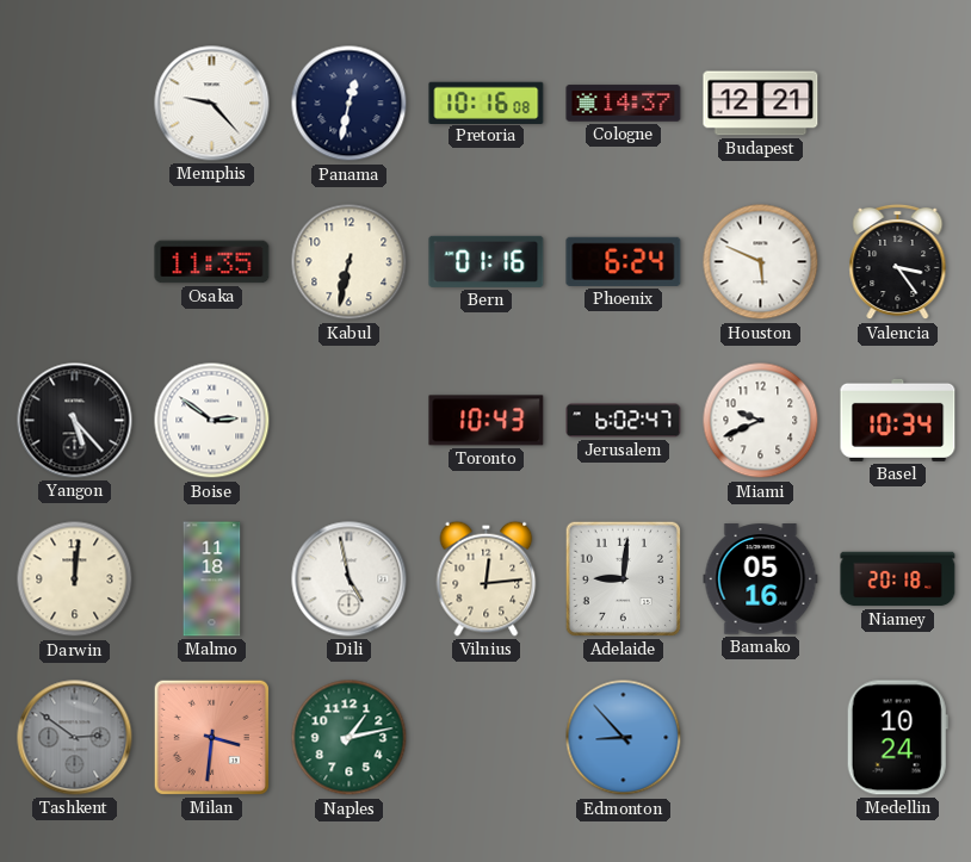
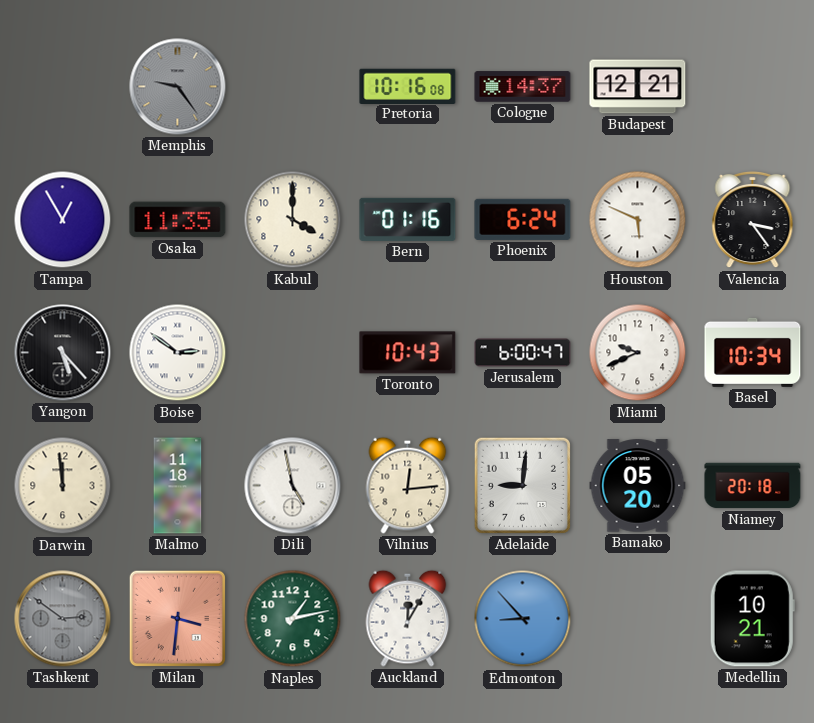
Memphis: 9:23 -> 9:24 (178, 87)
Memphis dial: white -> grey (178, 87)
Panama: 12:32 -> none (350, 104)
Tampa: none -> 12:55 (63, 220)
Kabul: 6:32 -> 4:00 (293, 220)
Jerusalem: 6:02 -> 6:00 (523, 353)
Darwin: 12:01 -> 11:59 (63, 486)
Bamako: 05:16 -> 05:20 (638, 486)
Auckland: none -> 12:05 (408, 618)
Medellin: 10:24 -> 10:21 (752, 619)
